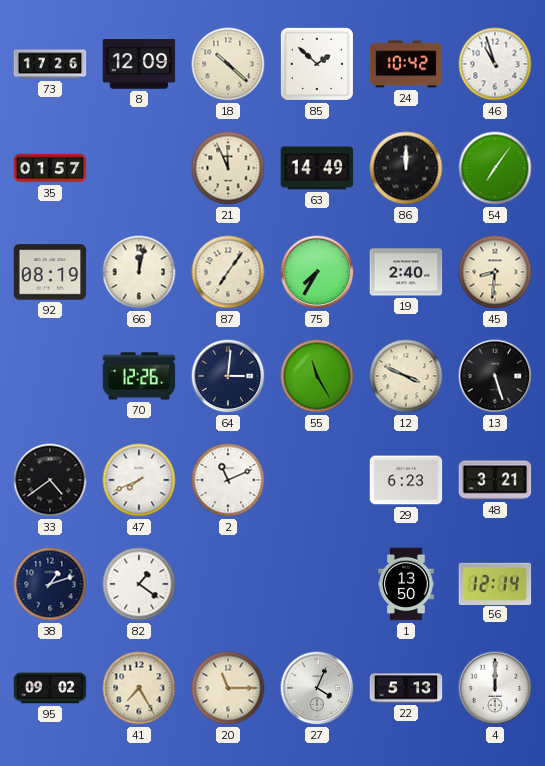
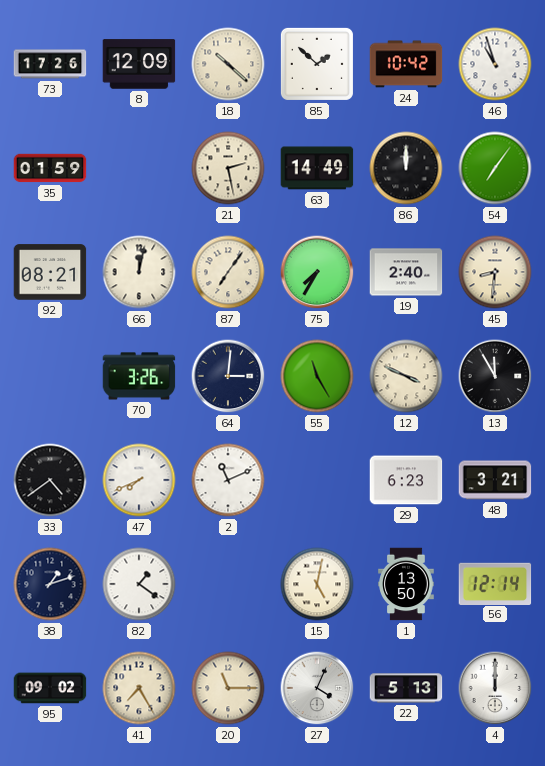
35: 01:57 -> 01:59 (50, 168)
21: 11:56 -> 2:28 (228, 168)
92: 08:19 -> 08:21 (50, 272)
70: 12:26 -> 3:26 (139, 376)
13: 5:27 -> 11:55 (495, 376)
15: none -> 5:02 (317, 584)
